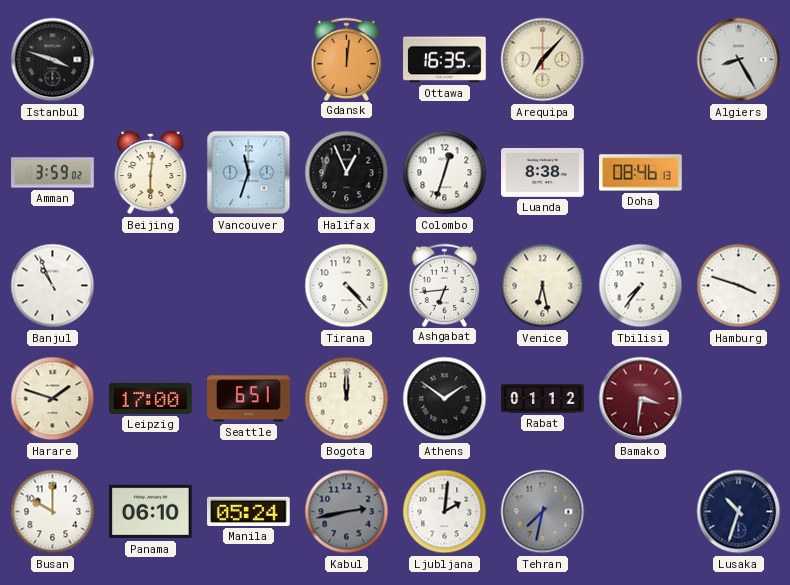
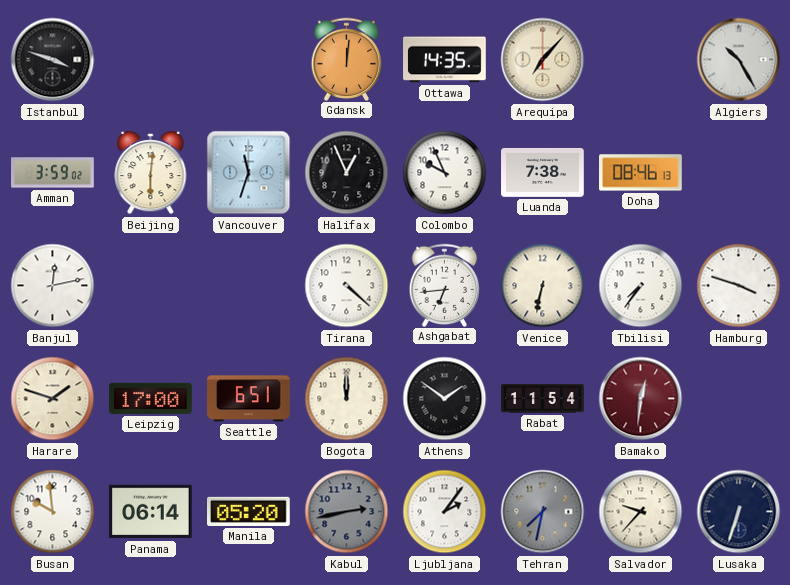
Ottawa: 16:35 -> 14:35 (445, 60)
Algiers: 8:25 -> 10:25 (739, 60)
Colombo: 12:33 -> 9:56 (445, 173)
Luanda: 8:38 -> 7:38 (543, 172)
Banjul: 10:56 -> 12:13 (53, 286)
Tirana: 4:23 -> 4:22 (347, 286)
Venice: 6:28 -> 6:32 (543, 286)
Rabat: 01:12 -> 11:54 (543, 399)
Bamako: 3:31 -> 12:31 (641, 399)
Busan: 10:00 -> 9:59 (53, 512)
Panama: 06:10 -> 06:14 (151, 512)
Manila: 05:24 -> 05:20 (249, 511)
Ljubljana: 2:01 -> 2:06 (445, 512)
Salvador: none -> 9:37 (641, 512)
Lusaka: 10:33 -> 6:33 (739, 512)
